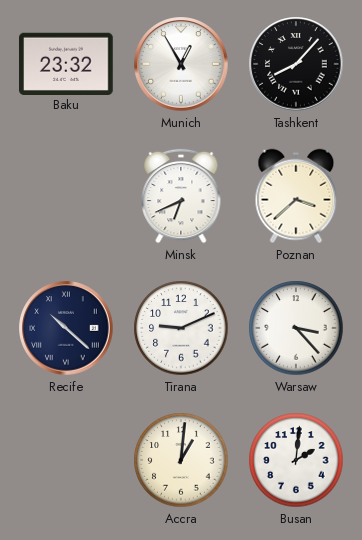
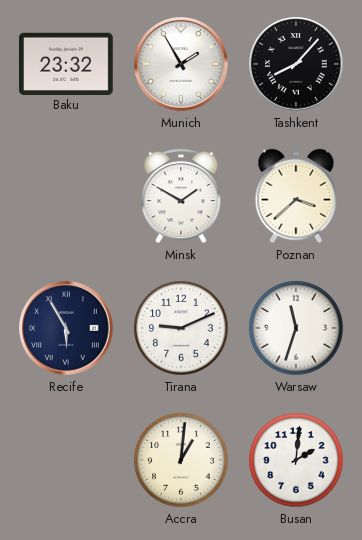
Munich: 12:55 -> 1:55 (181, 64)
Minsk: 6:41 -> 1:50 (181, 196)
Recife: 10:22 -> 5:55 (66, 328)
Warsaw: 3:23 -> 11:33 (296, 328)
